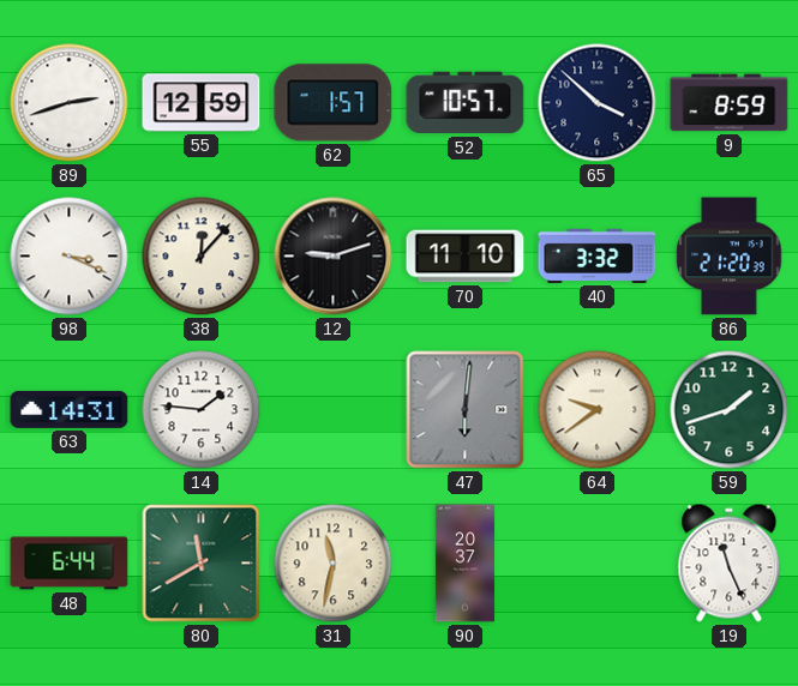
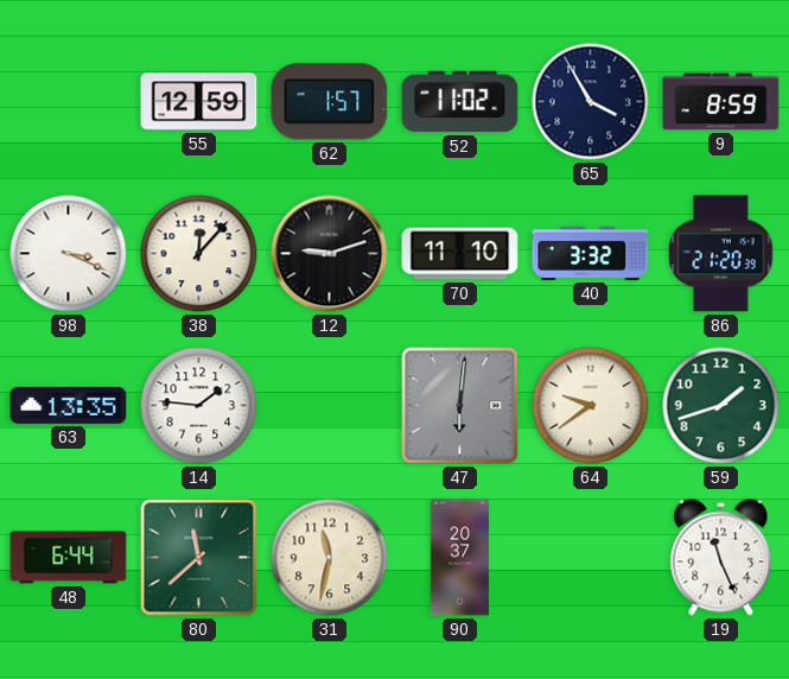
89: 2:42 -> none (70, 103)
52: 10:57 -> 11:02 (460, 102)
65: 3:52 -> 3:55 (591, 102)
63: 14:31 -> 13:35 (69, 405)
80: 11:40 -> 11:38 (199, 558)
